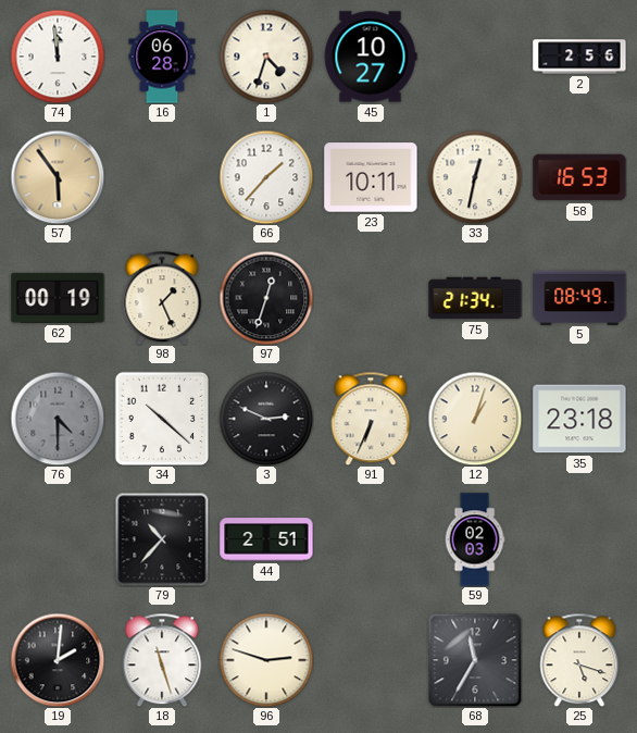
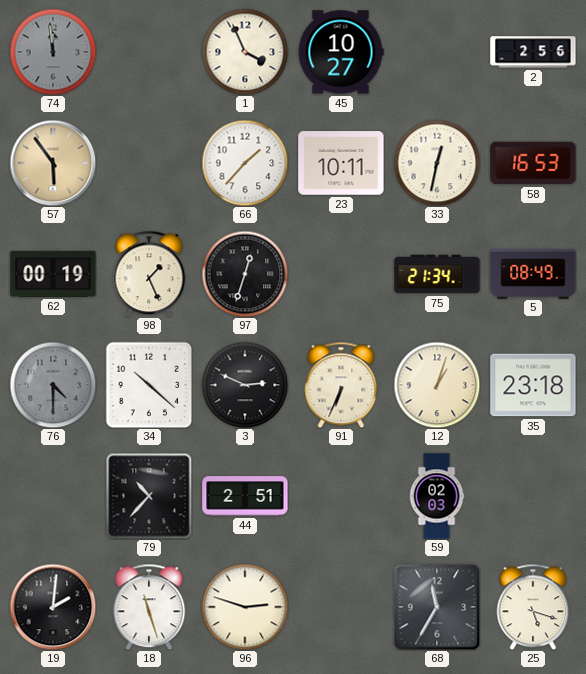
74 dial: white -> grey (53, 52)
16: 06:28 -> none (162, 57)
1: 4:33 -> 3:56 (245, 52)
